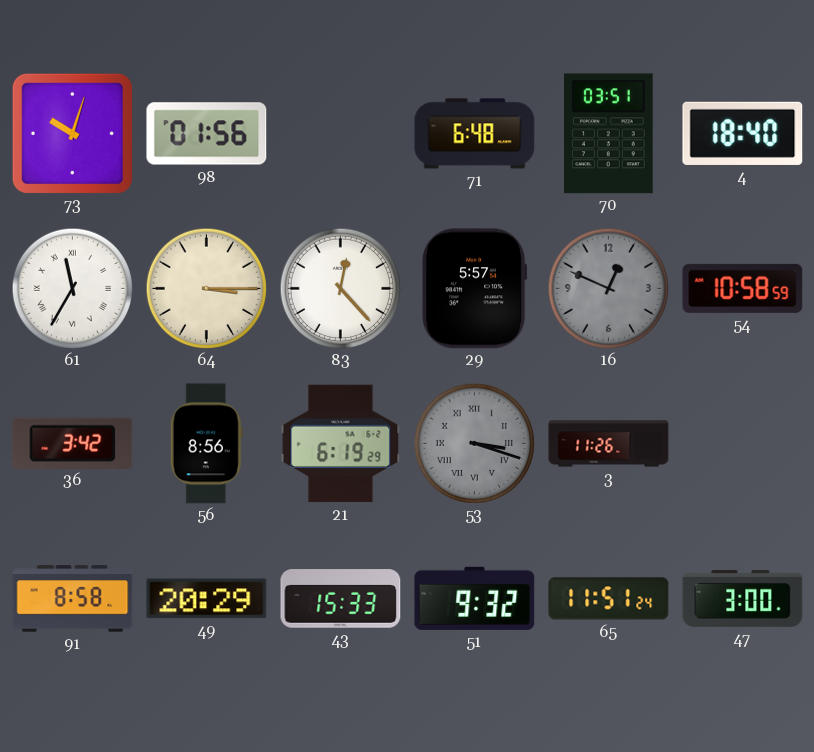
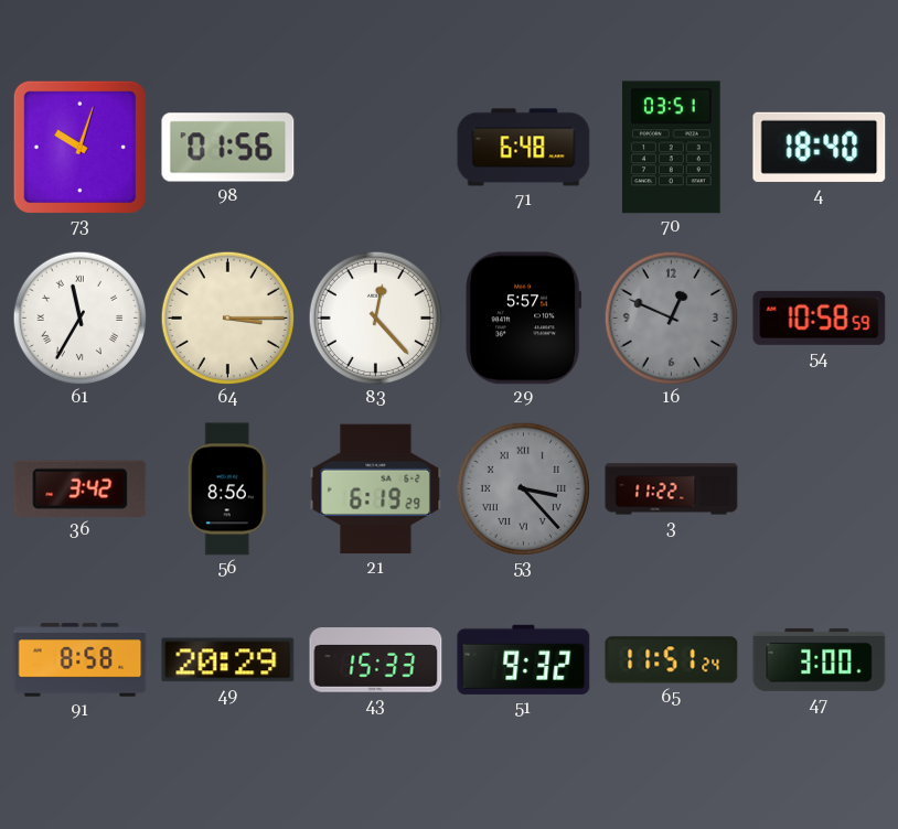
53: 3:18 -> 3:23 (523, 488)
3: 11:26 -> 11:22 (672, 489)
